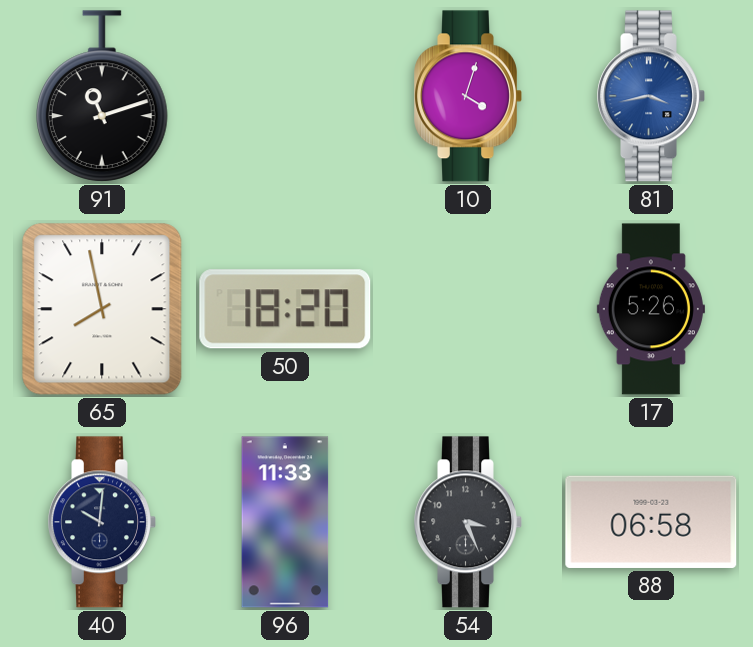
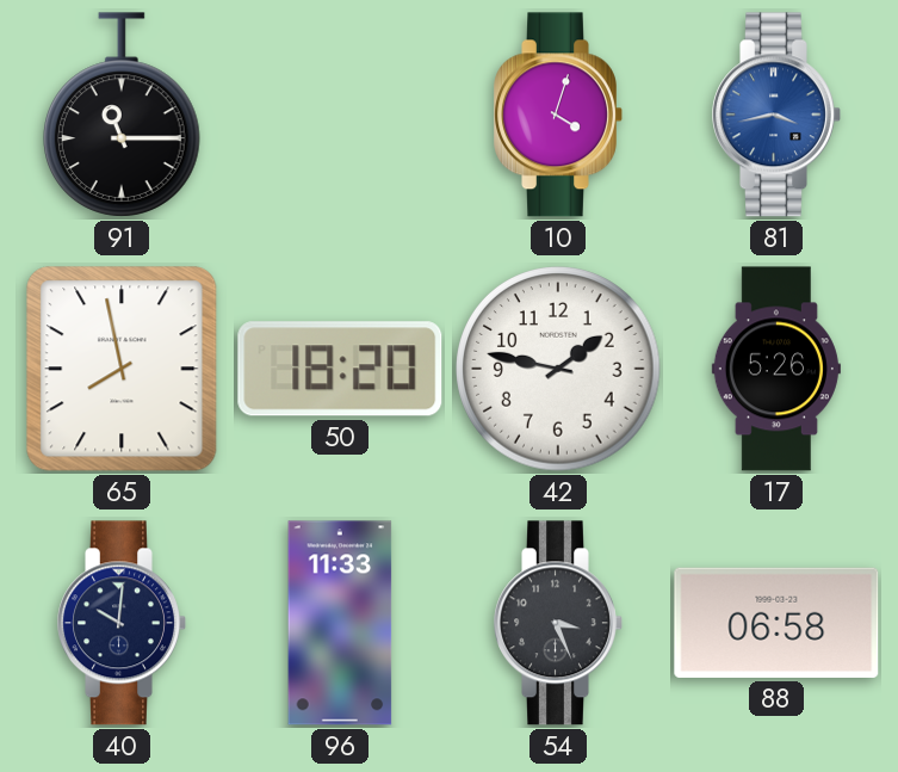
91: 11:12 -> 11:15 (123, 115)
42: none -> 1:47 (558, 369)
